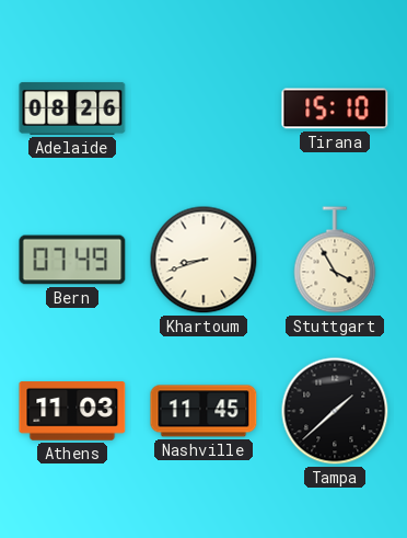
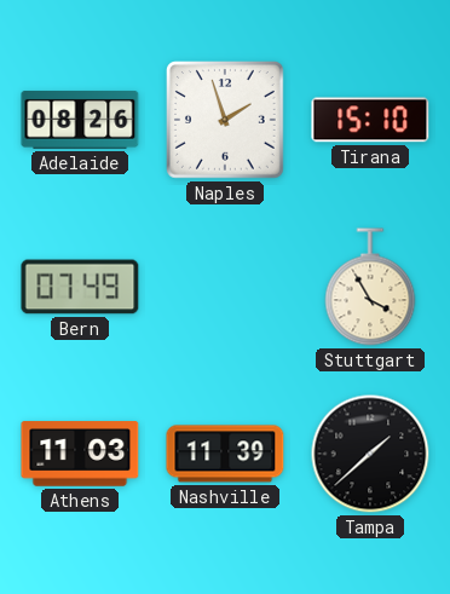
Naples: none -> 1:57 (226, 121)
Khartoum: 8:42 -> none (203, 260)
Nashville: 11:45 -> 11:39 (225, 454)
